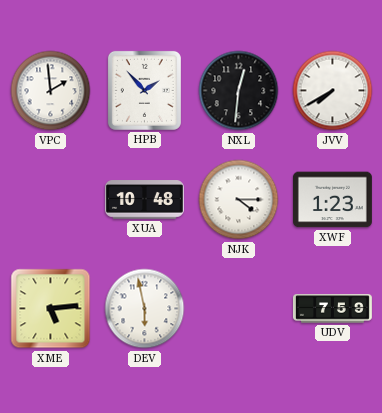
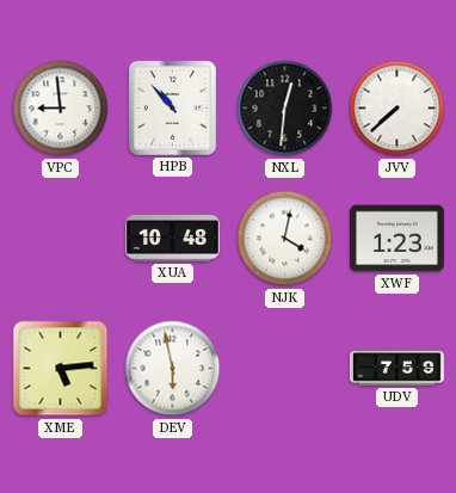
VPC: 1:59 -> 8:59 (61, 109)
HPB: 1:53 -> 10:53 (172, 107)
JVV: 7:40 -> 7:38 (398, 109)
NJK: 4:15 -> 4:02 (285, 239)
